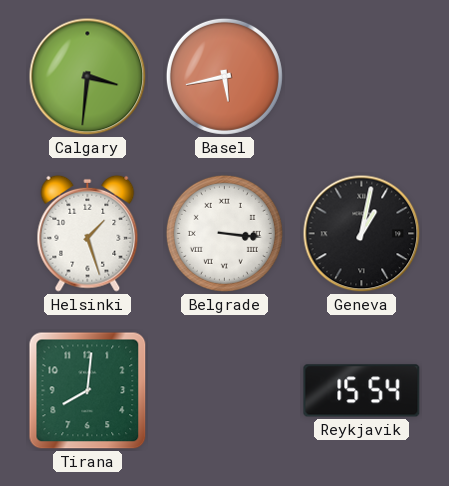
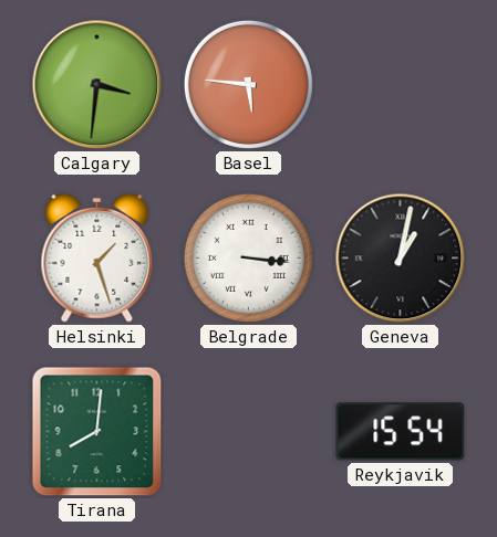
Basel: 5:43 -> 5:46 (248, 84)
